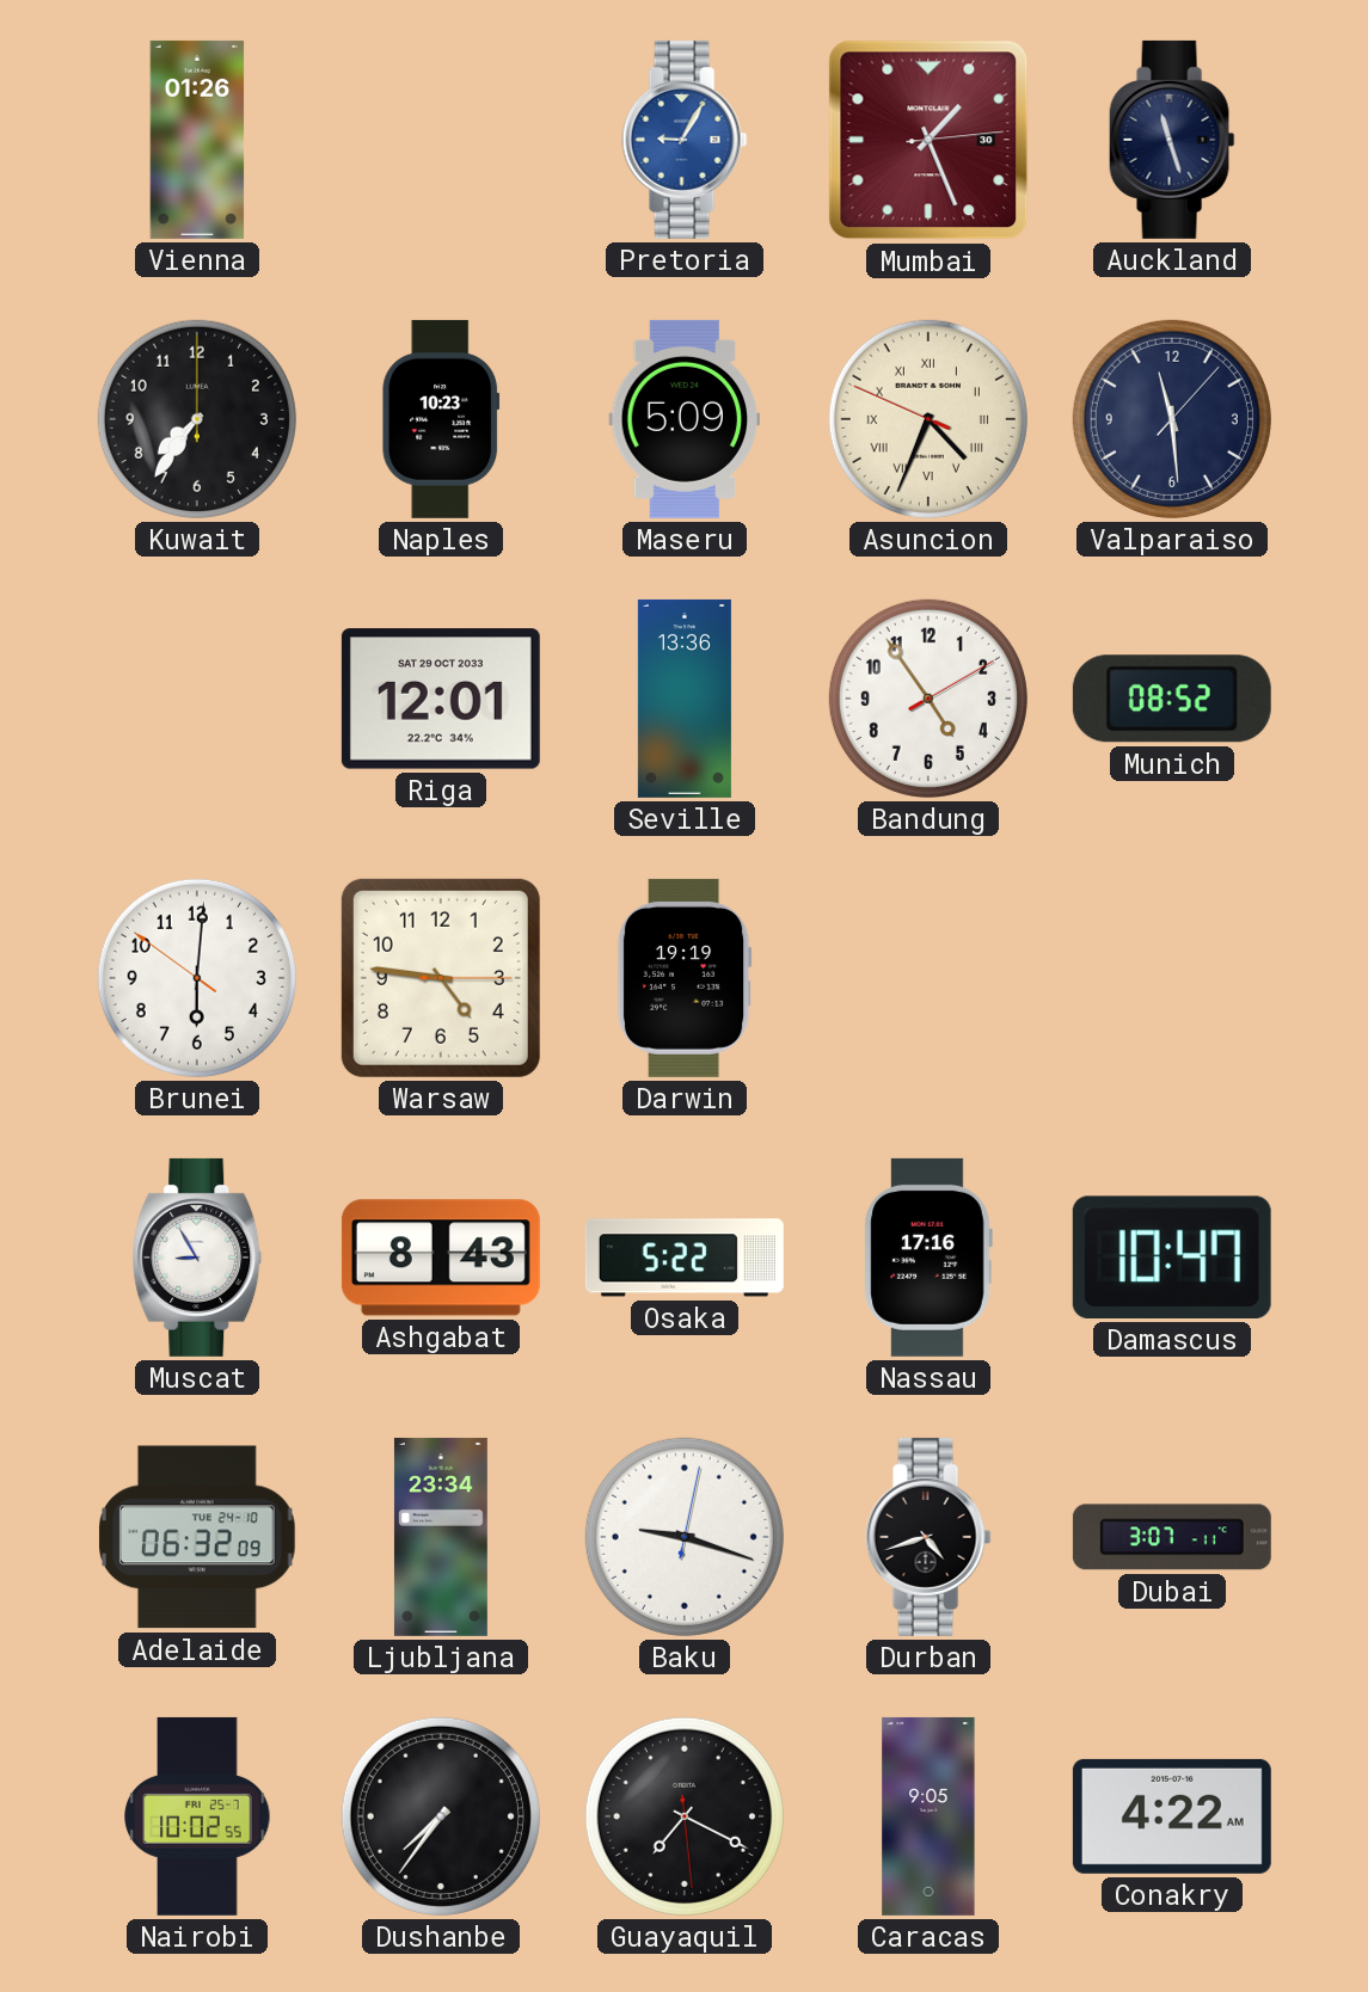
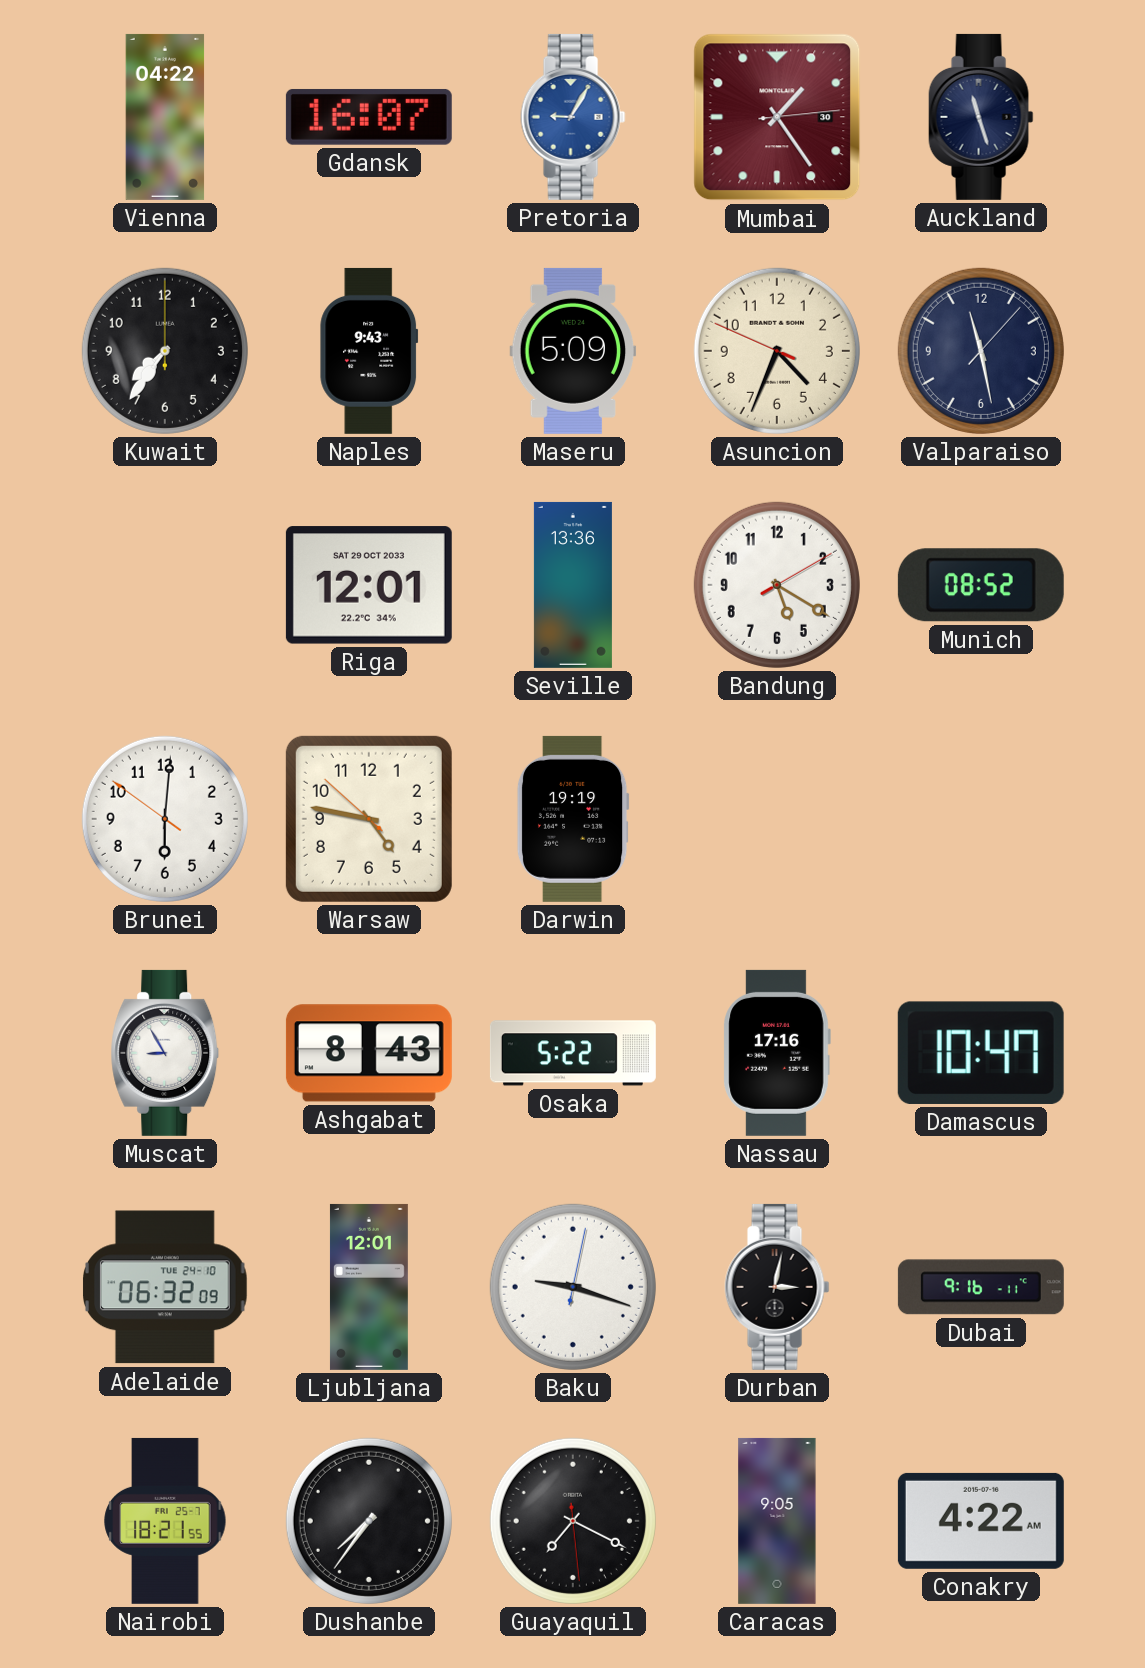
Vienna: 01:26 -> 04:22 (165, 117)
Gdansk: none -> 16:07 (369, 117)
Mumbai: 1:26 -> 1:24 (777, 117)
Naples: 10:23 -> 9:43 (369, 351)
Asuncion numerals: Roman -> Arabic (777, 351)
Valparaiso: 11:29 -> 11:28 (981, 351)
Bandung: 4:54 -> 5:20 (777, 585)
Warsaw: 4:46:15 -> 4:46:52 (369, 819)
Ljubljana: 23:34 -> 12:01 (369, 1287)
Durban: 4:42 -> 3:02 (777, 1287)
Dubai: 3:07 -> 9:16 (981, 1287)
Nairobi: 10:02 -> 18:21 (165, 1521)
